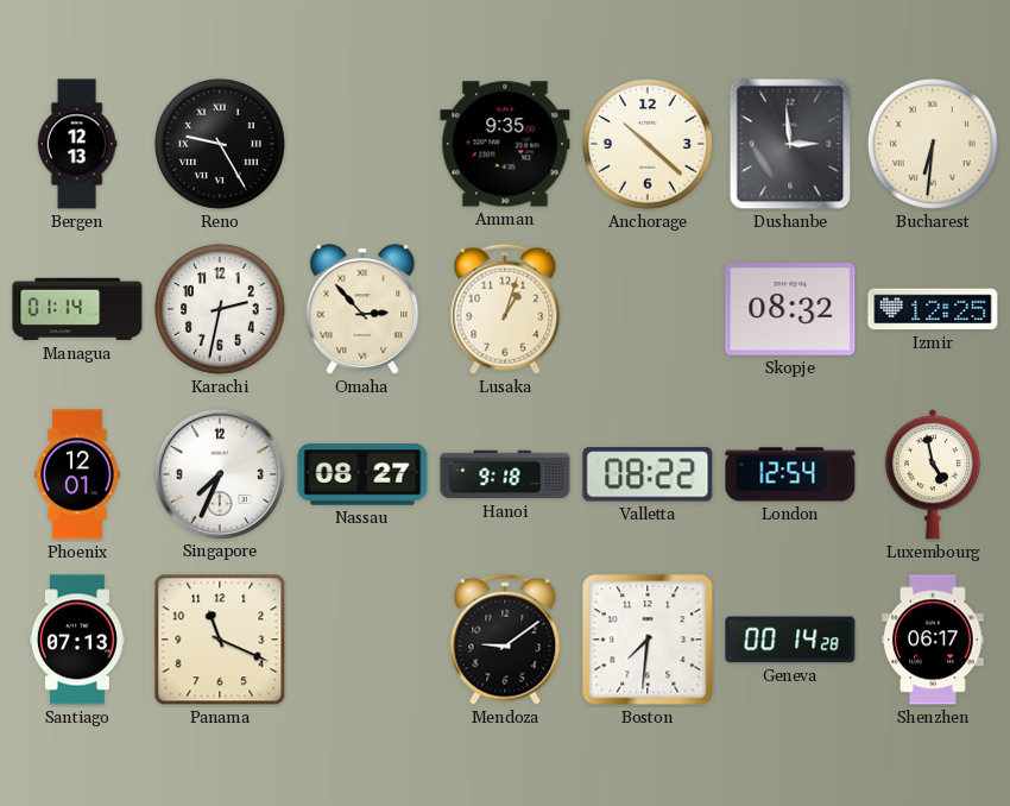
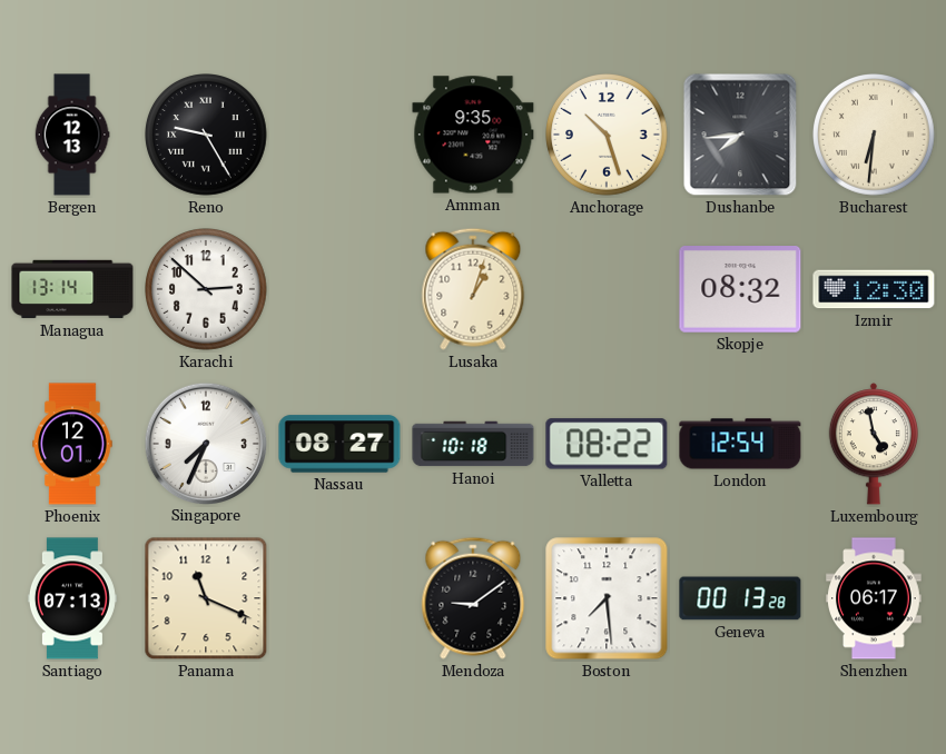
Anchorage: 10:22 -> 10:27 (608, 136)
Dushanbe: 2:59 -> 7:44 (740, 135)
Managua: 01:14 -> 13:14 (72, 289)
Karachi: 2:32 -> 2:52 (207, 290)
Omaha: 2:53 -> none (362, 309)
Izmir: 12:25 -> 12:30 (874, 289)
Hanoi: 9:18 -> 10:18 (473, 444)
Boston: 7:31 -> 7:29 (607, 598)
Geneva: 00:14 -> 00:13 (740, 598)
